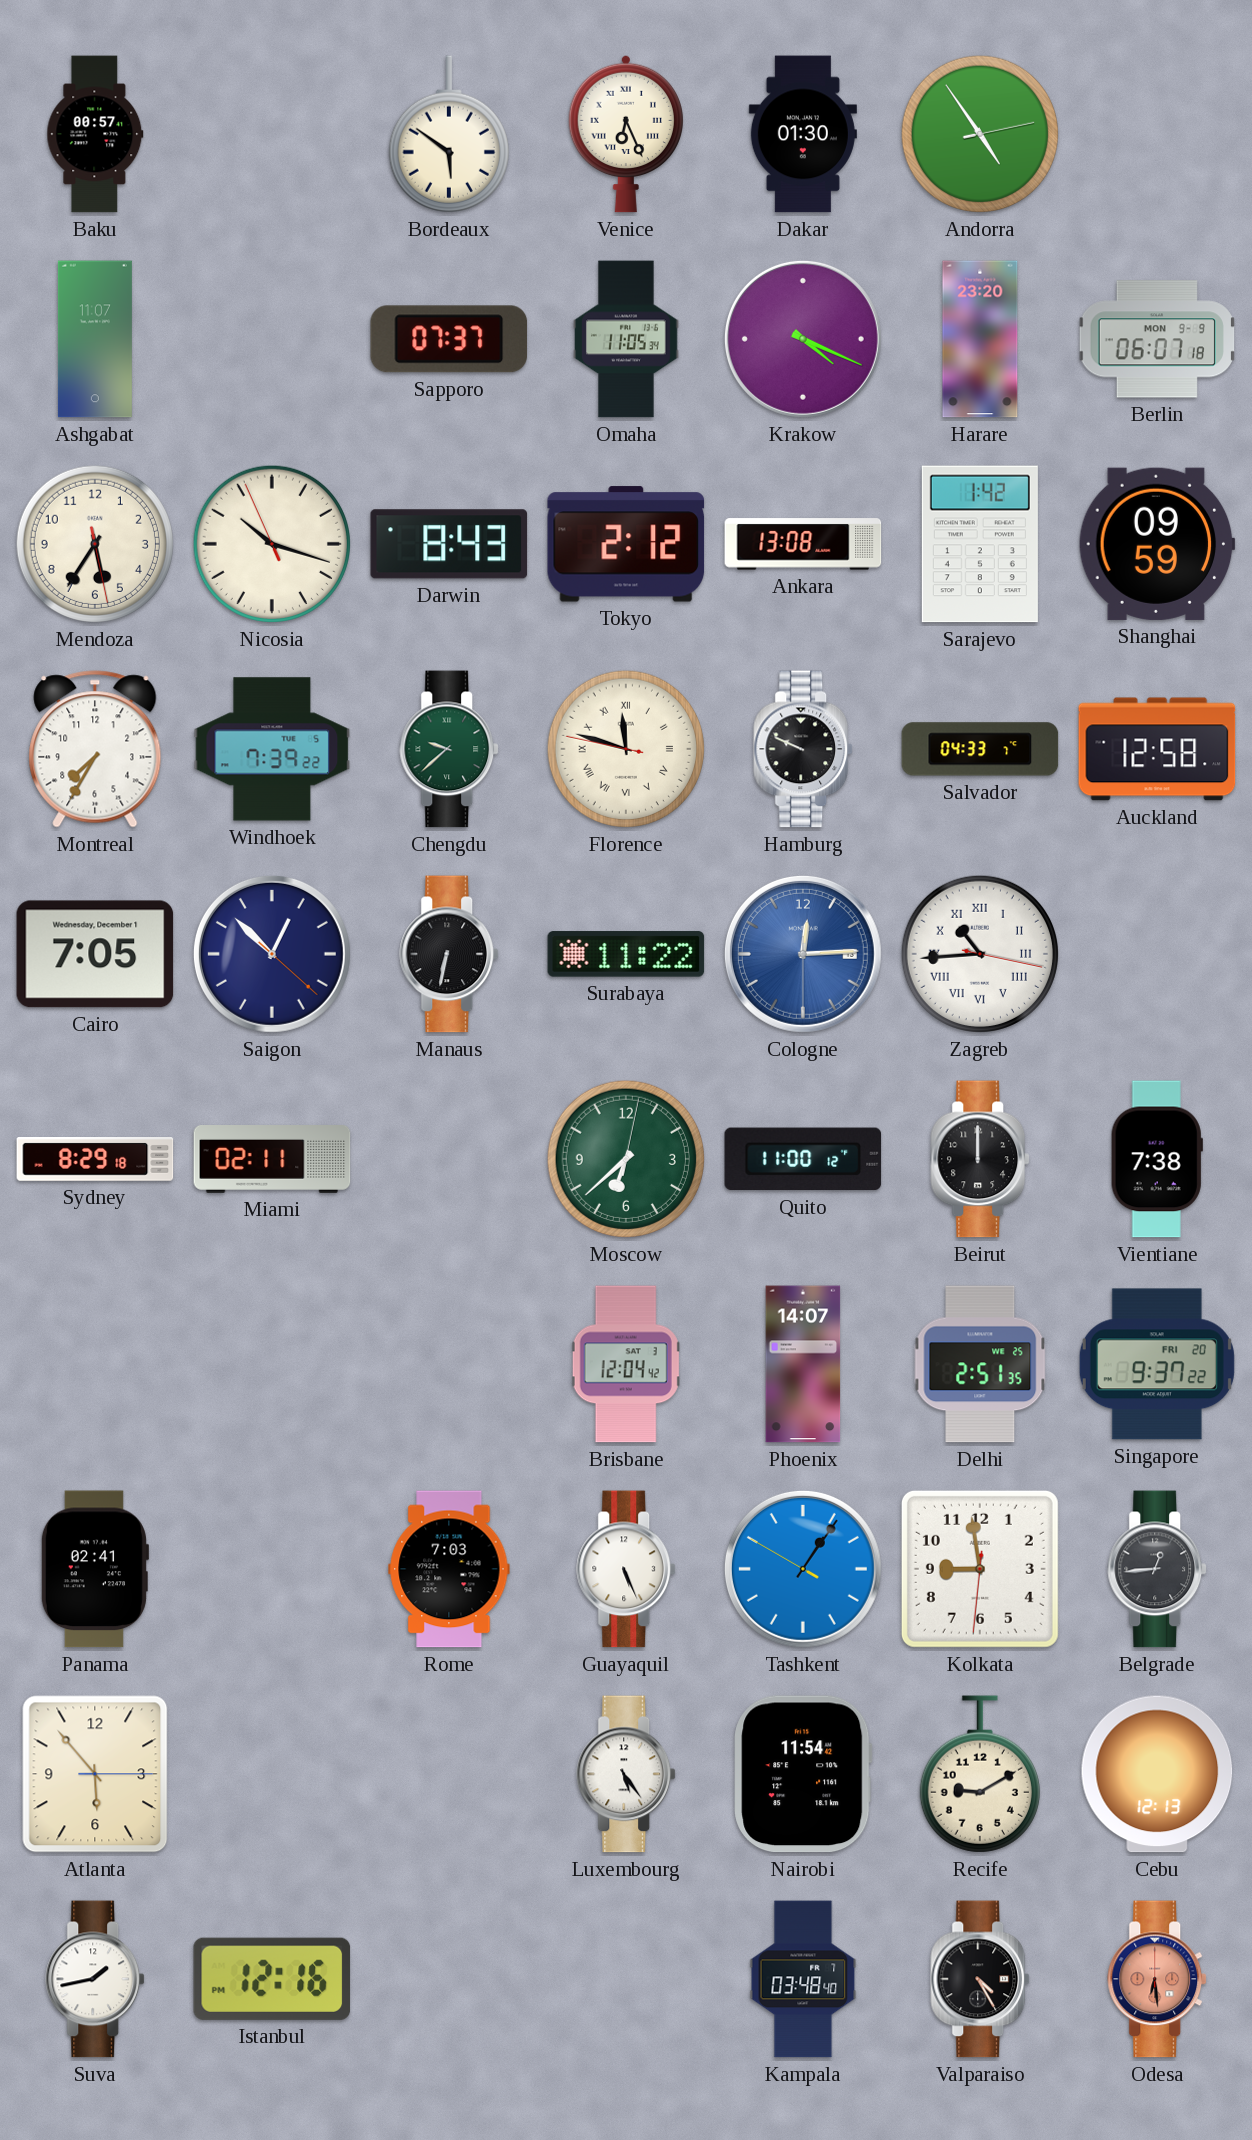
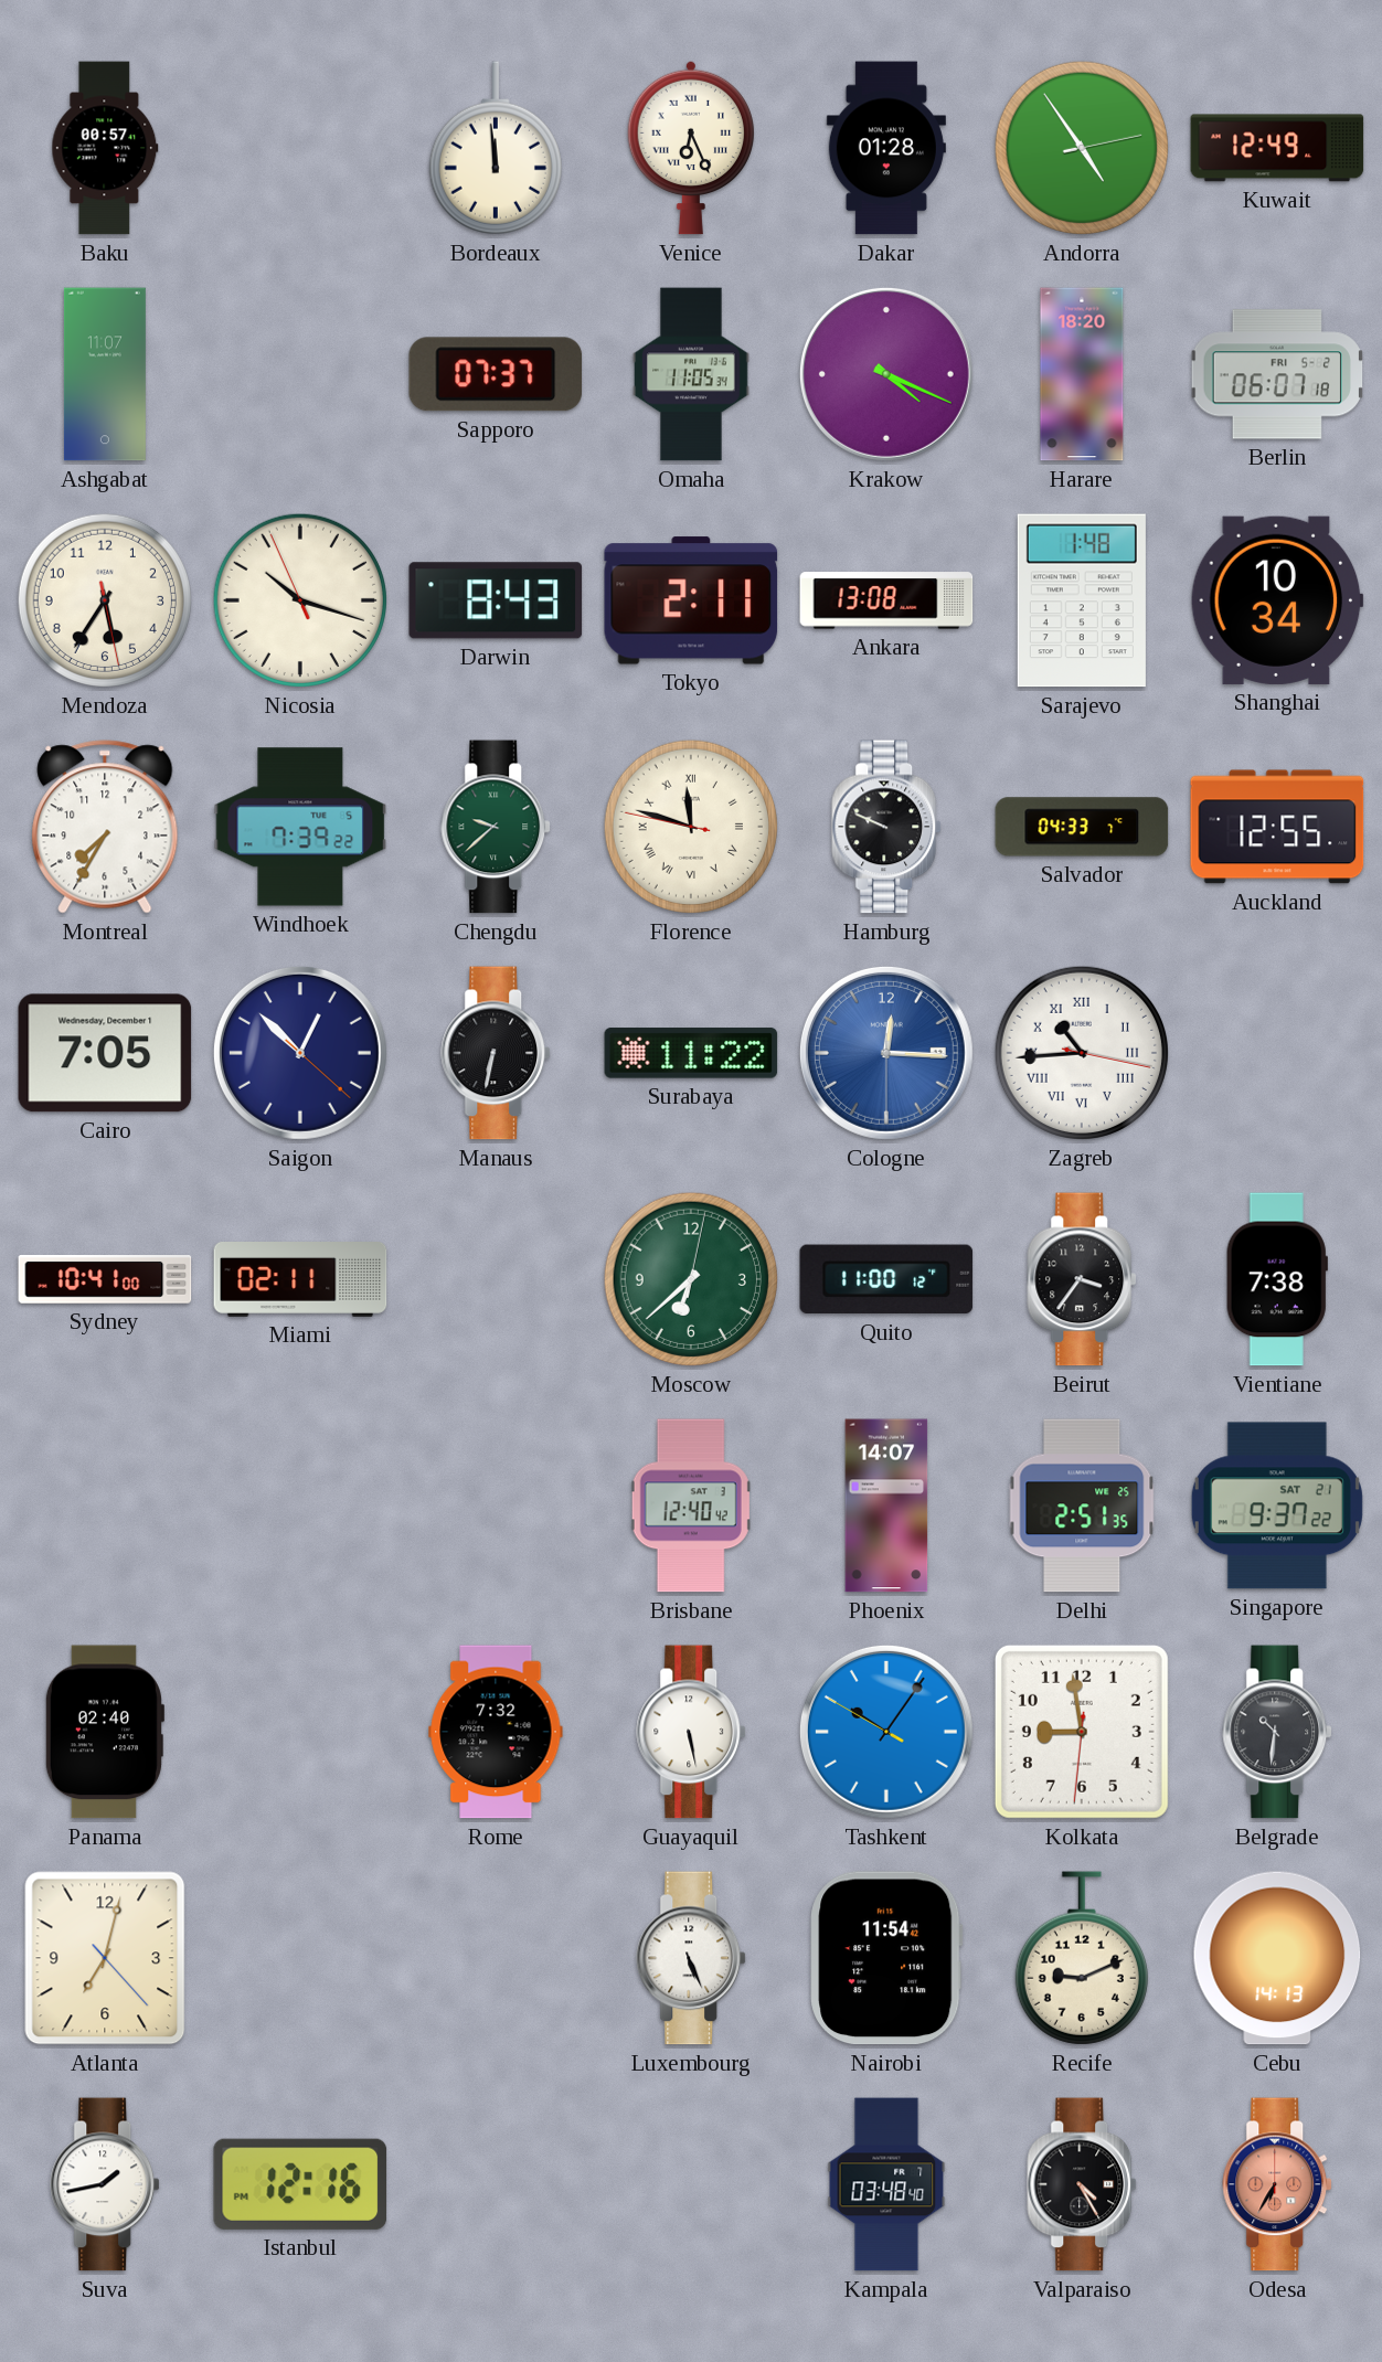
Bordeaux: 5:51 -> 11:59 (496, 148)
Dakar: 01:30 -> 01:28 (886, 148)
Kuwait: none -> 12:49 (1277, 148)
Harare: 23:20 -> 18:20 (1082, 374)
Berlin date: MON 9-9 -> FRI 5-2 (1277, 374)
Tokyo: 2:12 -> 2:11 (691, 600)
Sarajevo: 1:42 -> 1:48 (1082, 600)
Shanghai: 09:59 -> 10:34 (1277, 600)
Auckland: 12:58 -> 12:55 (1277, 827)
Cologne: 12:14 -> 12:15 (886, 1053)
Sydney: 8:29 -> 10:41 (105, 1280)
Beirut: 12:00 -> 3:36 (1083, 1279)
Brisbane: 12:04 -> 12:40 (691, 1505)
Singapore date: FRI 20 -> SAT 21 (1277, 1505)
Panama: 02:41 -> 02:40 (104, 1732)
Rome: 7:03 -> 7:32 (496, 1732)
Guayaquil: 5:26 -> 5:28 (692, 1732)
Tashkent: 1:05 -> 10:05 (886, 1732)
Belgrade: 12:44 -> 10:31 (1278, 1732)
Atlanta: 5:53 -> 7:02 (105, 1958)
Luxembourg: 5:24 -> 5:26 (692, 1958)
Recife: 9:10 -> 9:11 (1082, 1958)
Cebu: 12:13 -> 14:13 (1277, 1958)
Odesa: 6:29 -> 6:35 (1278, 2184)
